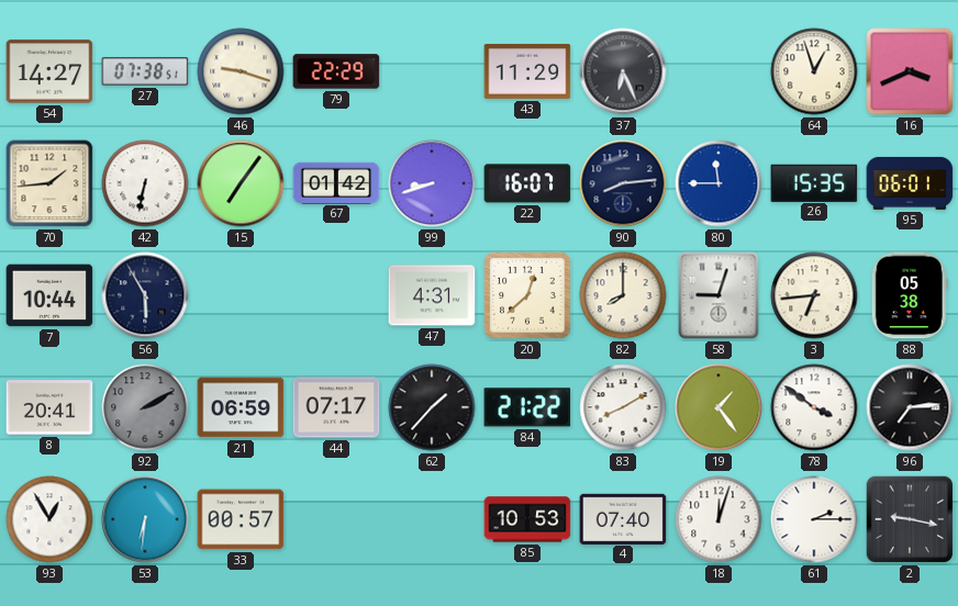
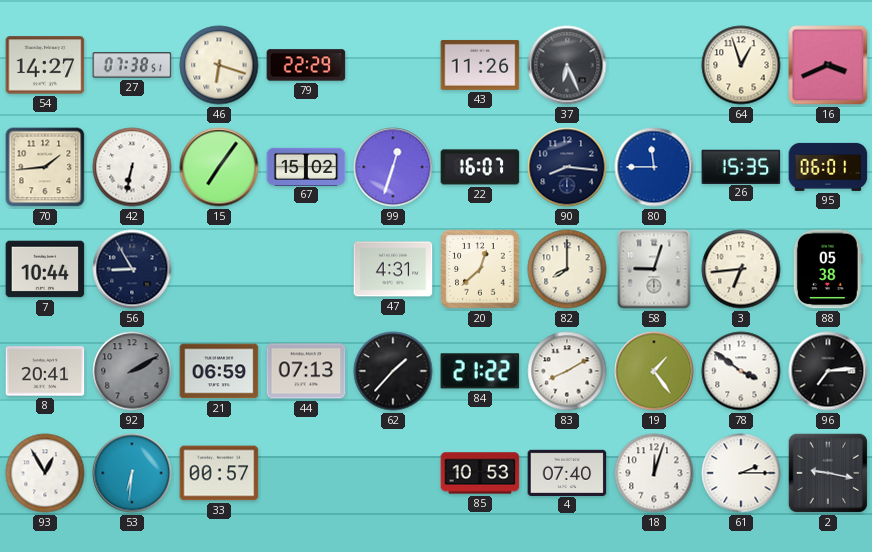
46: 9:18 -> 6:18 (219, 65)
43: 11:29 -> 11:26 (480, 65)
67: 01:42 -> 15:02 (306, 166)
99: 8:42 -> 12:33 (393, 167)
90: 8:14 -> 8:16 (567, 167)
56: 5:55 -> 8:55 (132, 269)
44: 07:17 -> 07:13 (306, 371)
